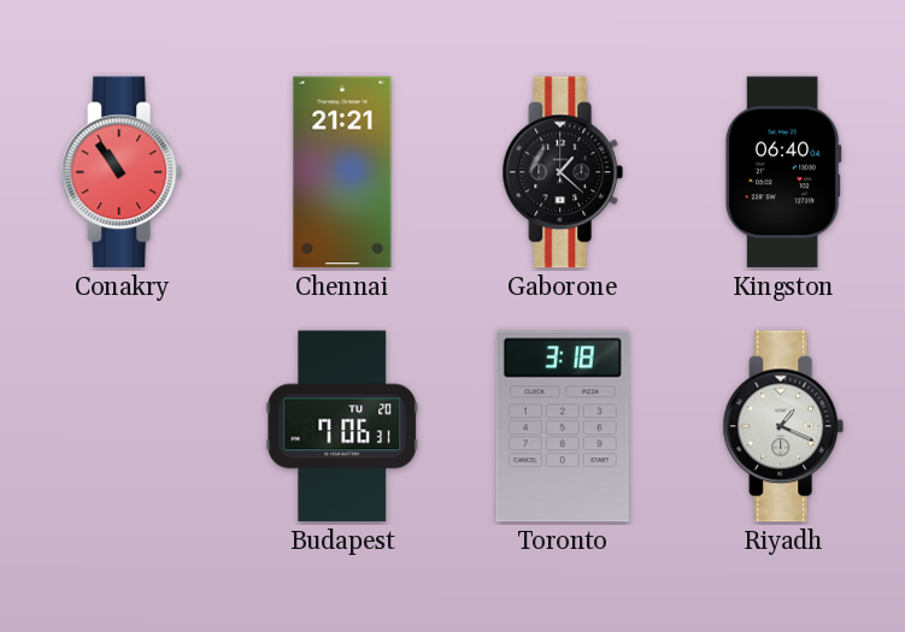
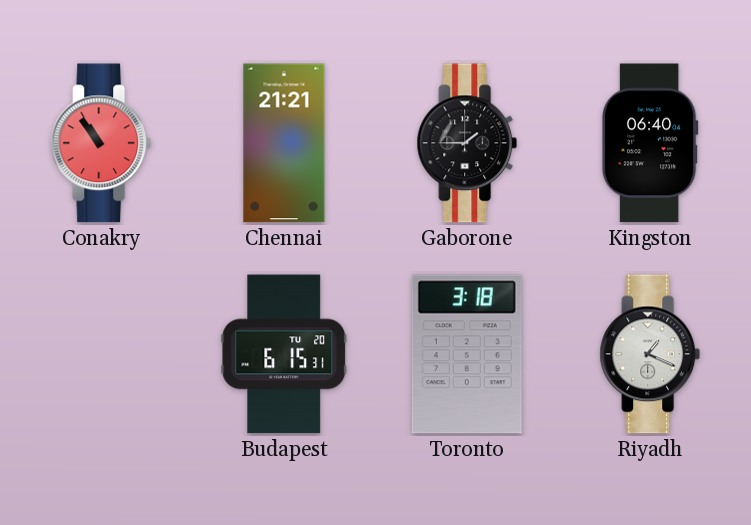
Gaborone: 1:22 -> 1:45 (467, 143)
Budapest: 7:06 -> 6:15 (284, 354)
